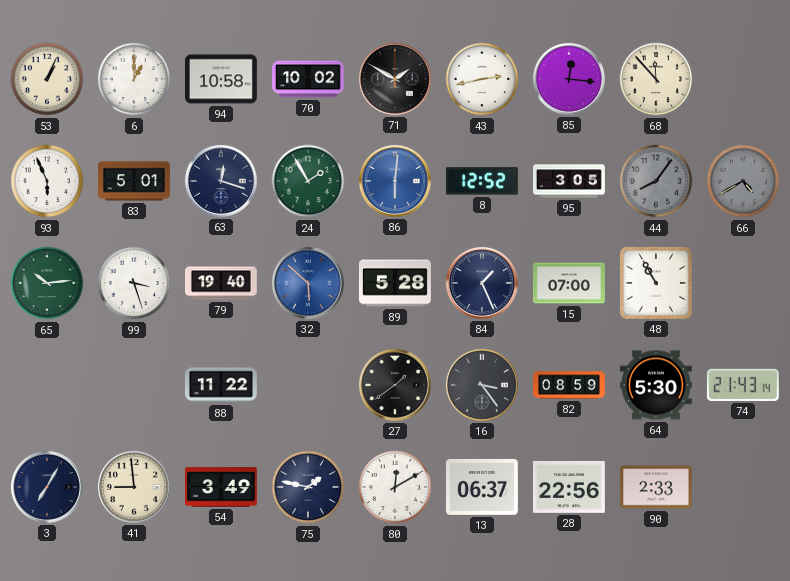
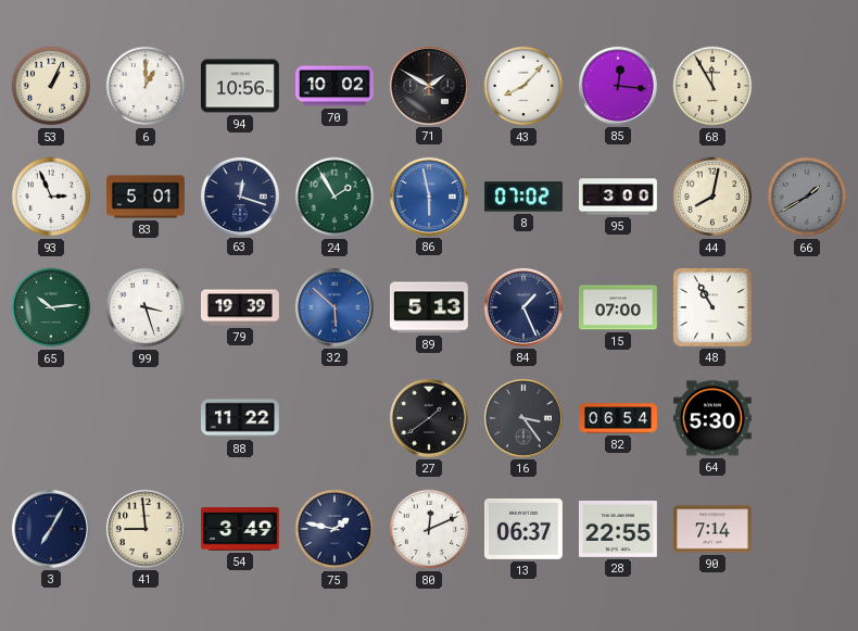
94: 10:58 -> 10:56 (240, 86)
43: 2:43 -> 8:07 (523, 86)
68: 11:53 -> 11:55 (712, 86)
93: 5:56 -> 2:56 (51, 197)
86: 6:01 -> 5:58 (429, 197)
8: 12:52 -> 07:02 (523, 197)
95: 3:05 -> 3:00 (619, 197)
44: 8:06 -> 8:02 (712, 197)
44 dial: grey -> cream (712, 197)
66: 4:40 -> 1:40 (807, 197)
79: 19:40 -> 19:39 (241, 307)
89: 5:28 -> 5:13 (429, 307)
82: 08:59 -> 06:54 (619, 418)
74: 21:43 -> none (743, 385)
80: 12:10 -> 12:11 (429, 529)
28: 22:56 -> 22:55 (618, 529)
90: 2:33 -> 7:14 (712, 529)
